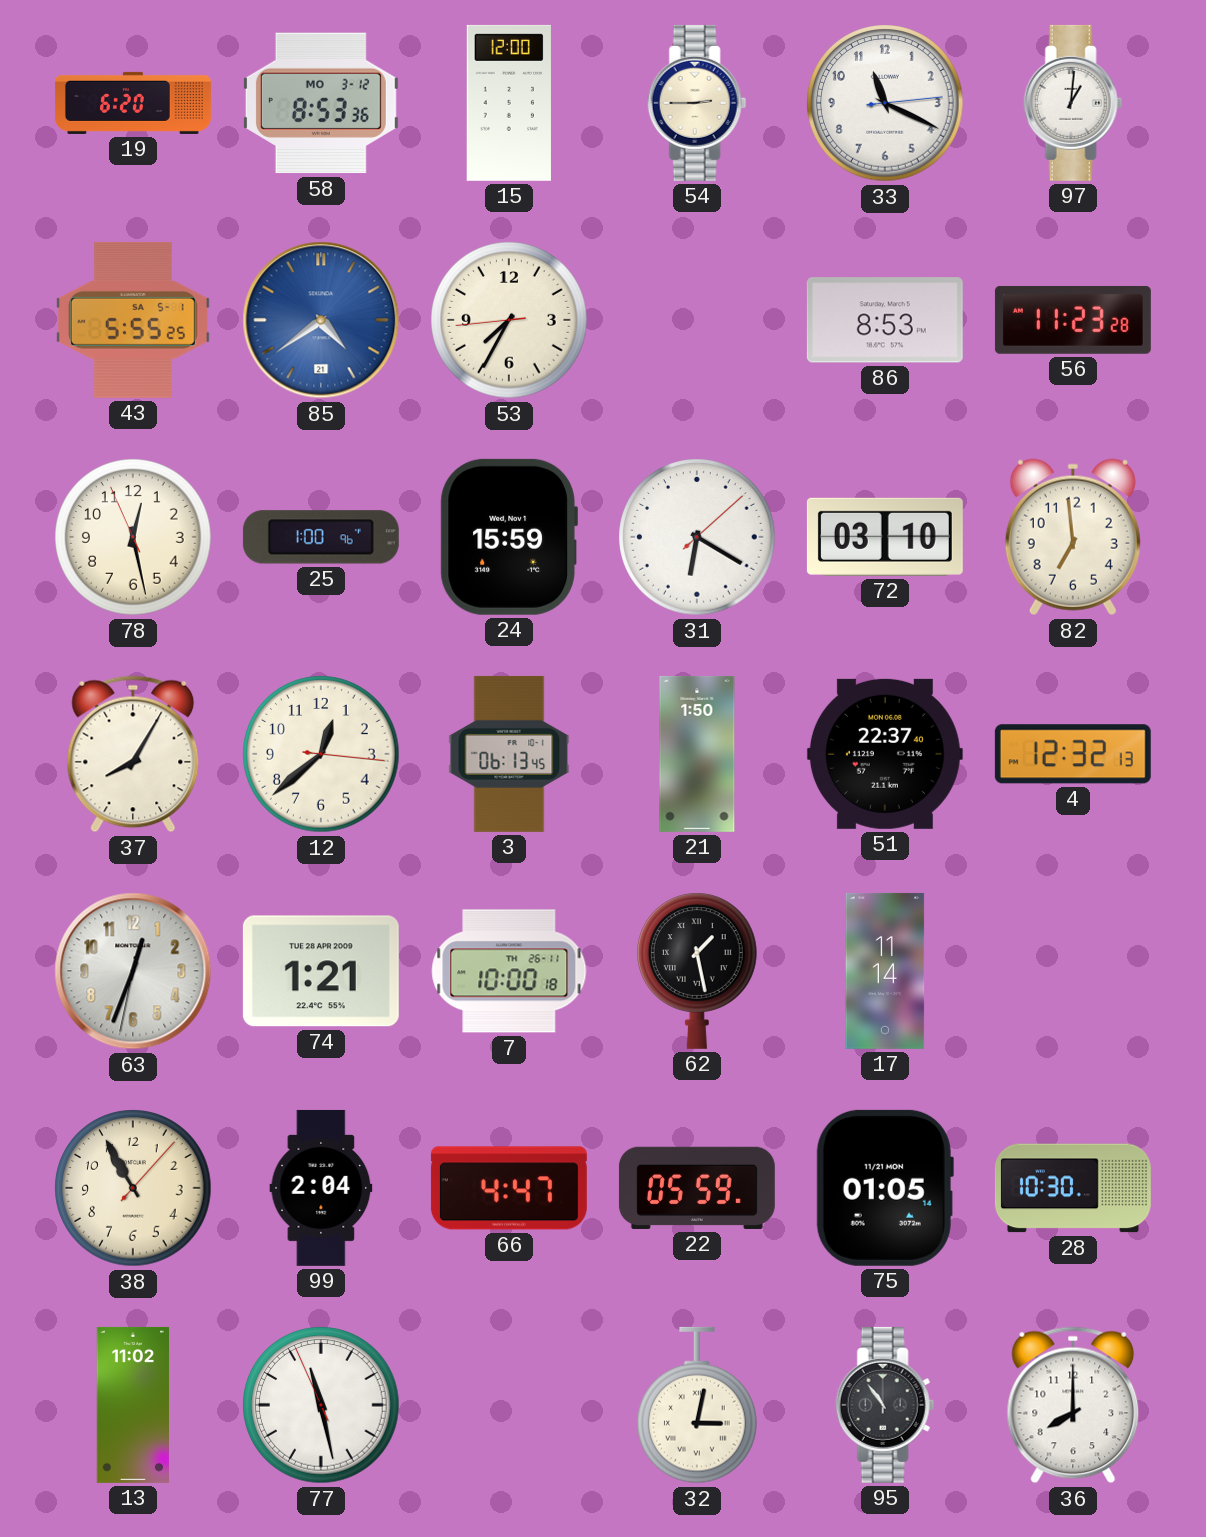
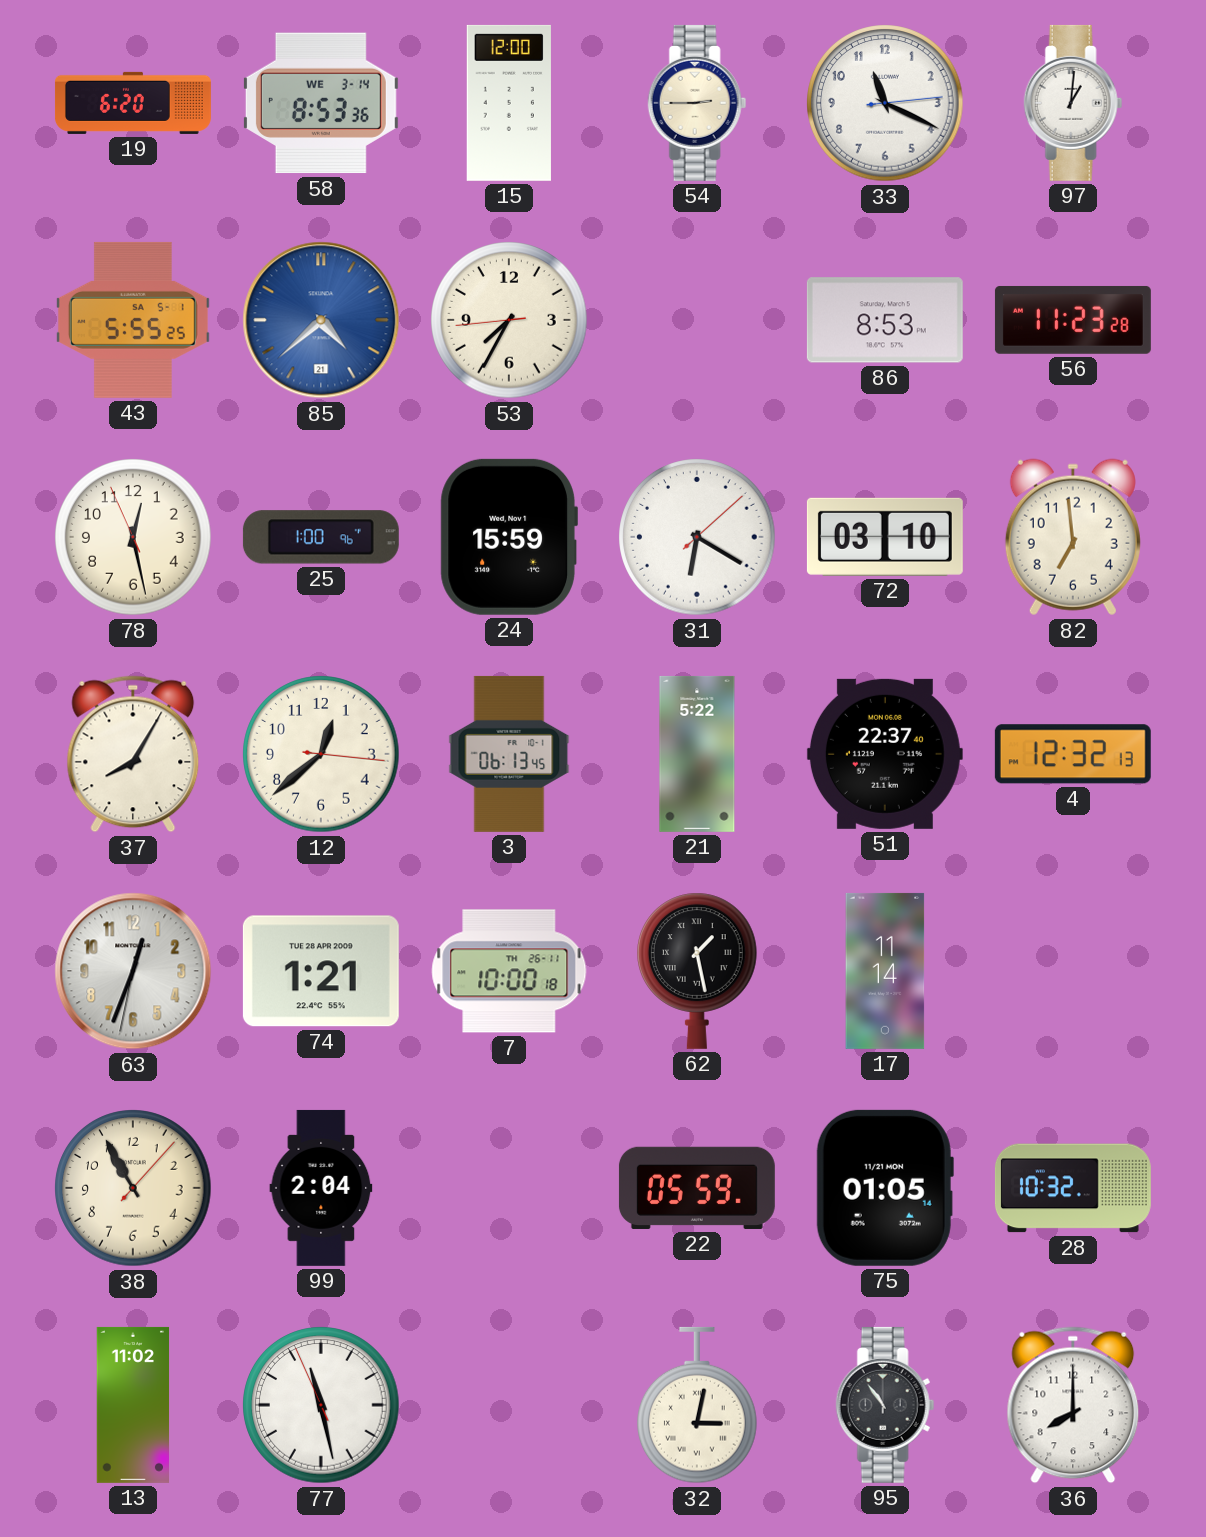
58 date: MO 3-12 -> WE 3-14 (321, 103)
85: 4:39 -> 4:38 (321, 320)
21: 1:50 -> 5:22 (697, 754)
66: 4:47 -> none (509, 1188)
28: 10:30 -> 10:32 (1073, 1188)
